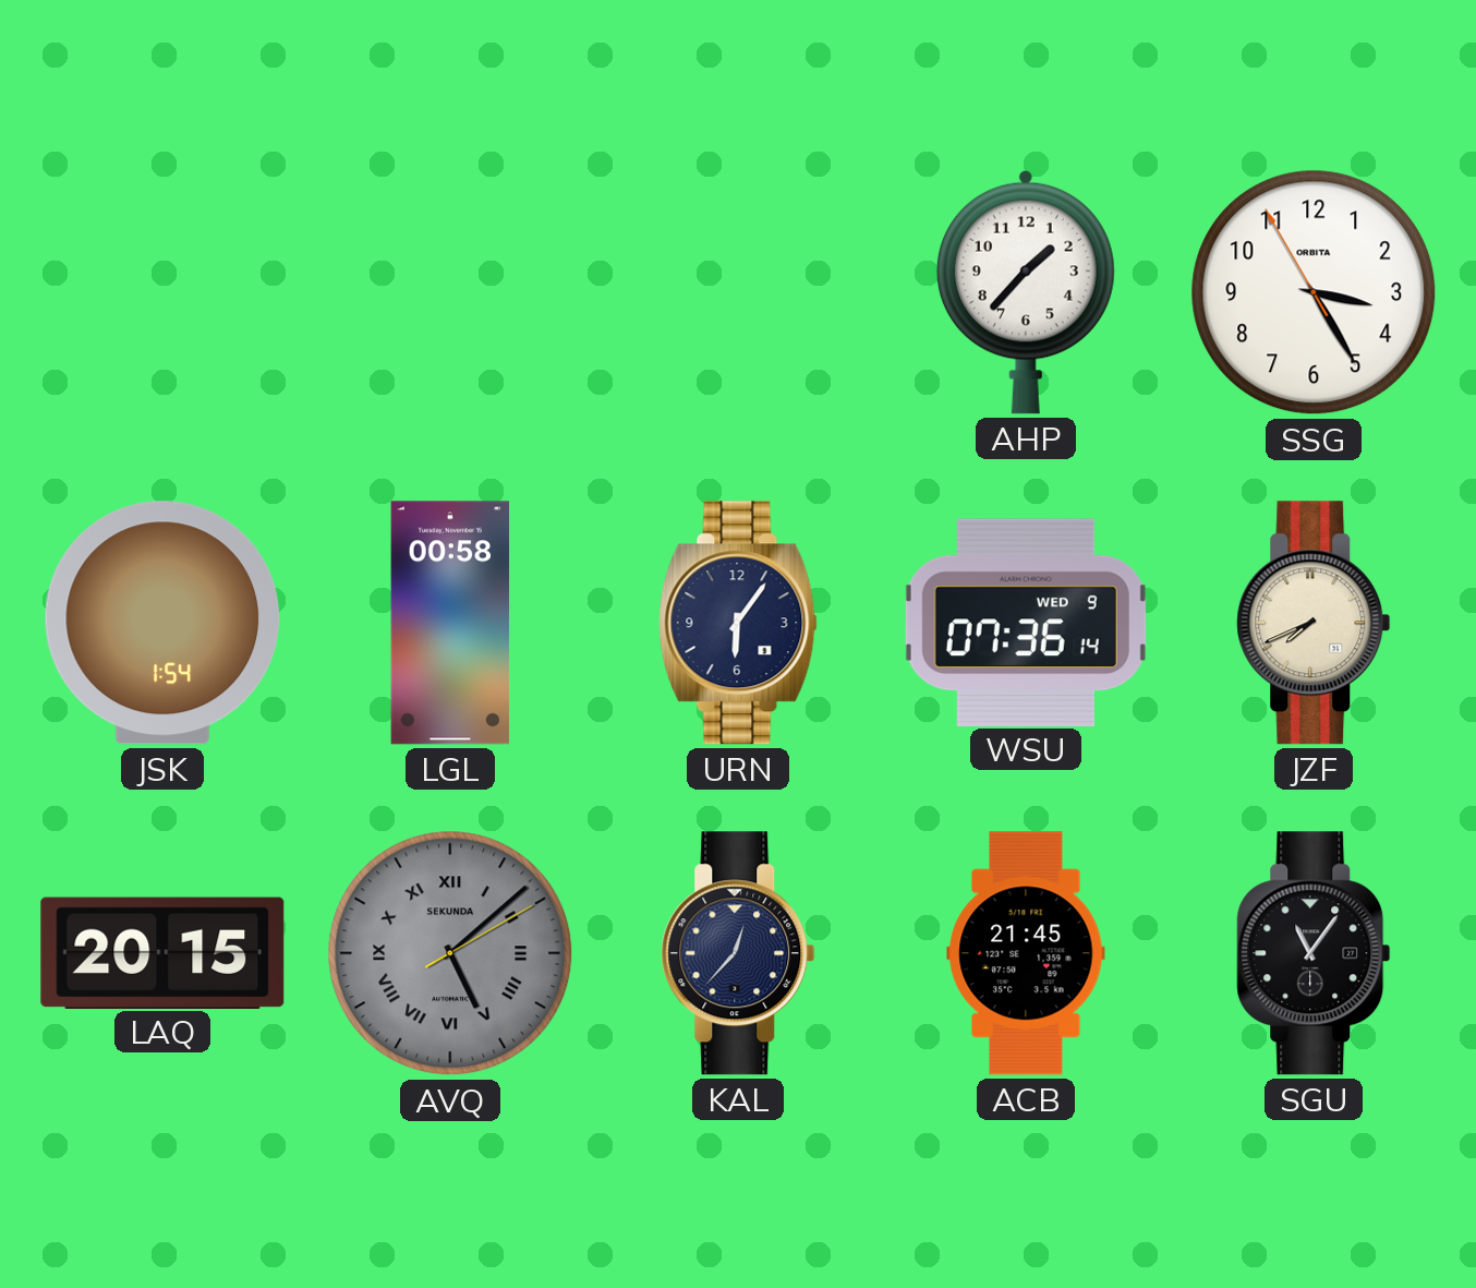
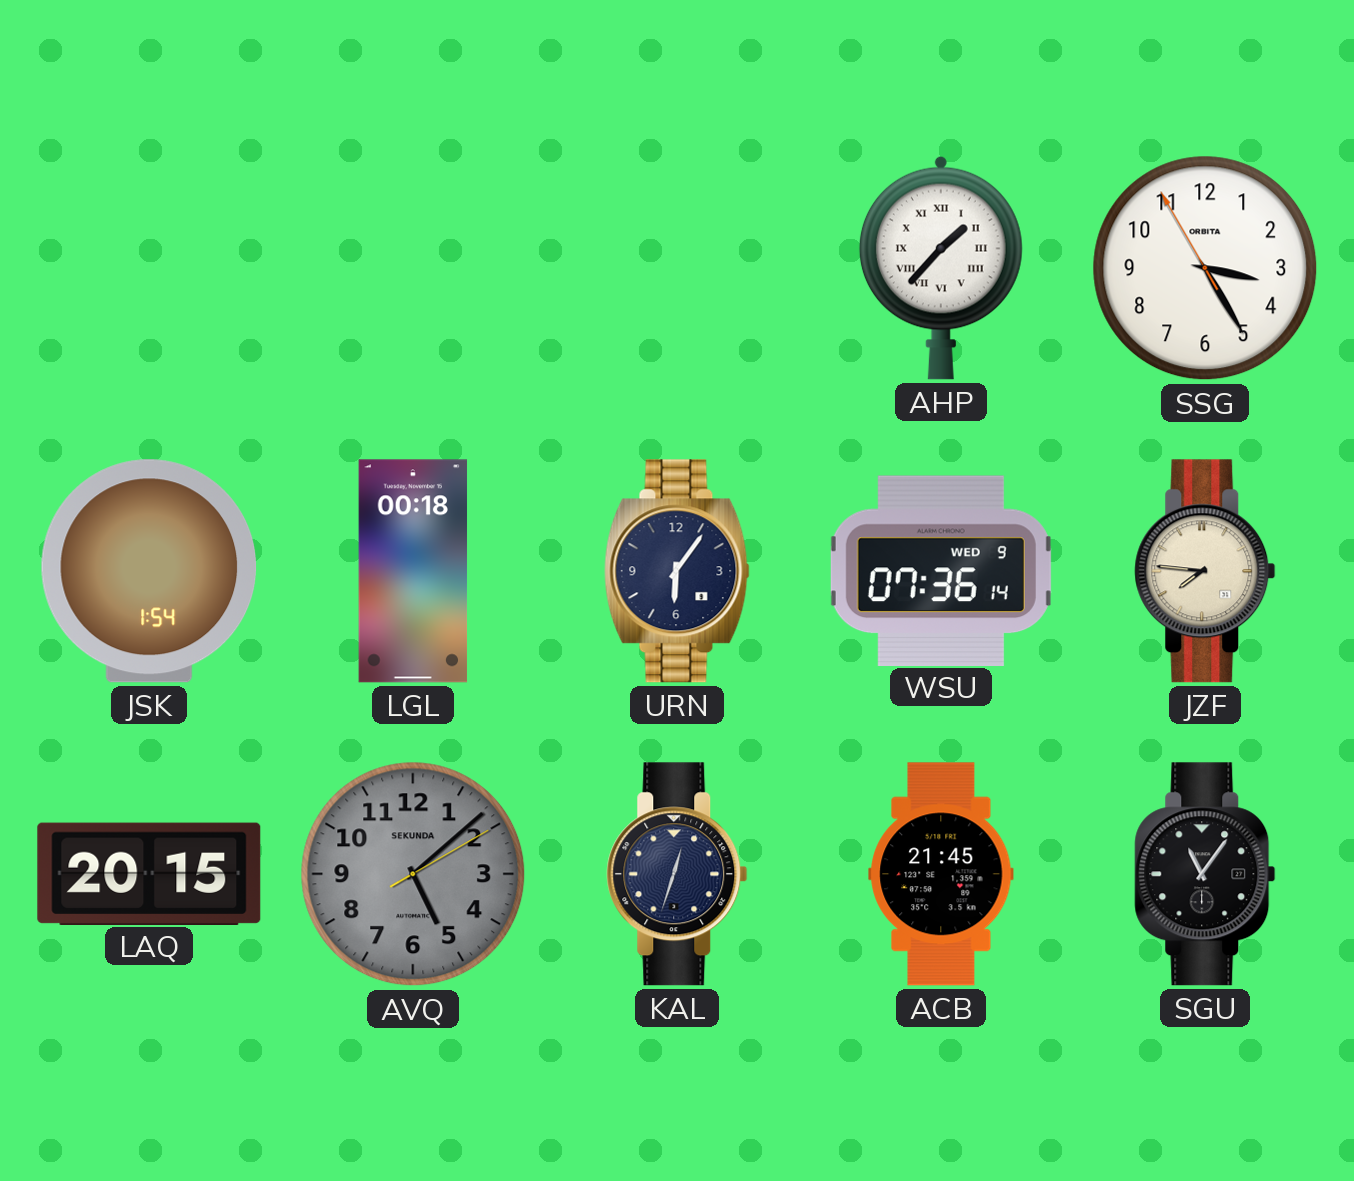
AHP numerals: Arabic -> Roman (941, 268)
LGL: 00:58 -> 00:18 (413, 571)
JZF: 7:41 -> 7:46 (1205, 571)
AVQ numerals: Roman -> Arabic (413, 874)
KAL: 12:37 -> 12:33 (677, 874)
